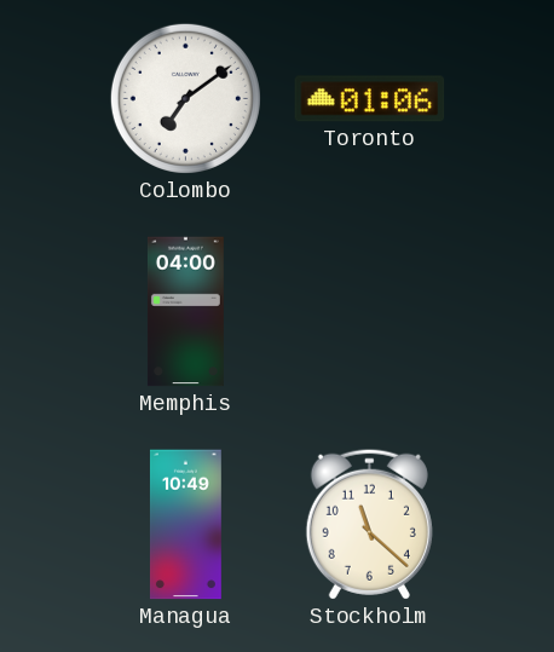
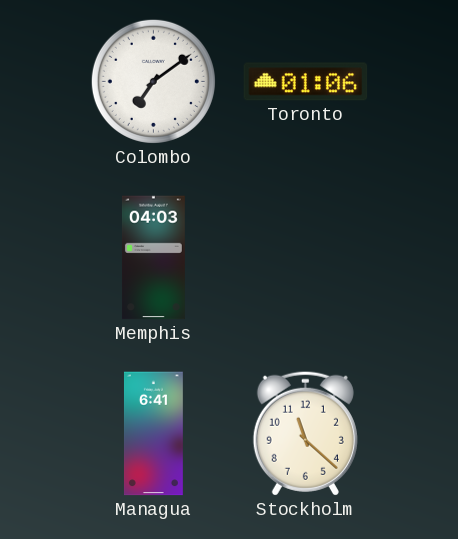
Memphis: 04:00 -> 04:03 (153, 258)
Managua: 10:49 -> 6:41 (153, 434)
